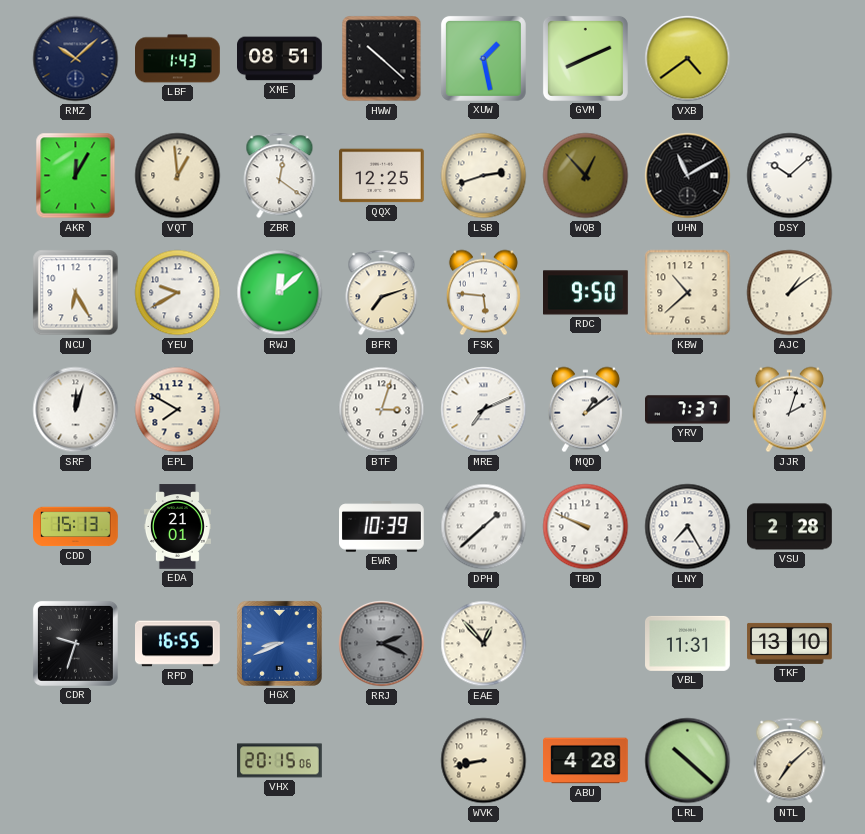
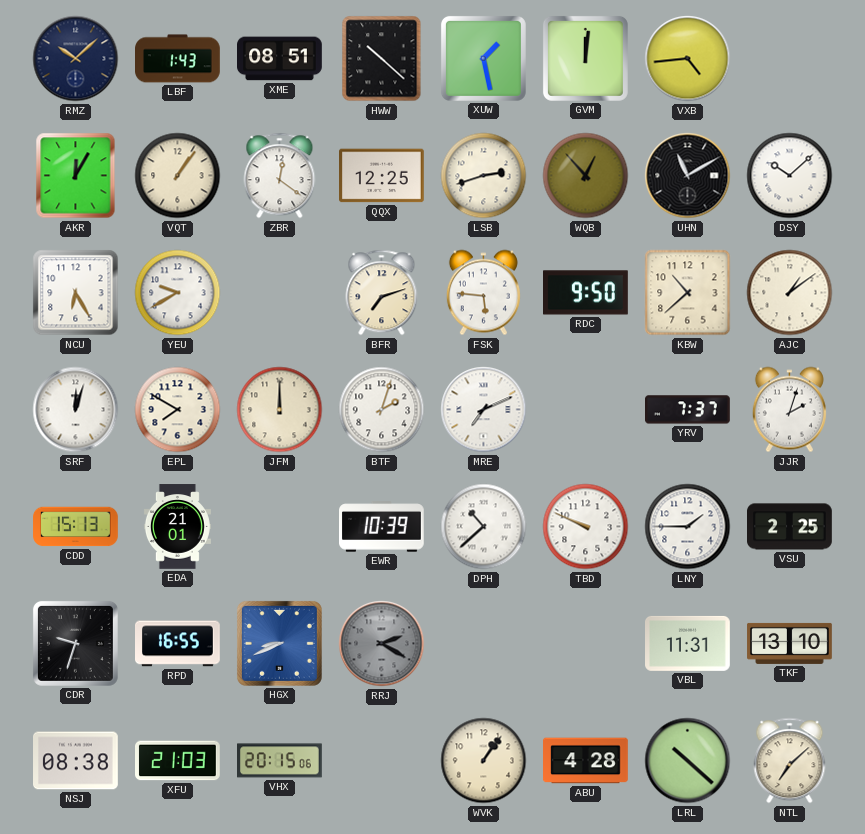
GVM: 8:11 -> 12:01 (585, 58)
VXB: 4:39 -> 4:44 (688, 59)
VQT: 12:59 -> 1:06 (178, 176)
RWJ: 12:08 -> none (280, 293)
JFM: none -> 12:00 (280, 410)
BTF: 3:03 -> 2:03 (382, 410)
MQD: 1:09 -> none (585, 410)
DPH: 1:38 -> 10:38 (484, 527)
LNY: 7:25 -> 1:45 (688, 527)
VSU: 2:28 -> 2:25 (790, 527)
RRJ: 2:19 -> 2:20 (382, 644)
EAE: 12:53 -> none (484, 644)
NSJ: none -> 08:38 (76, 761)
XFU: none -> 21:03 (178, 761)
WVK: 8:43 -> 1:06 (484, 761)
